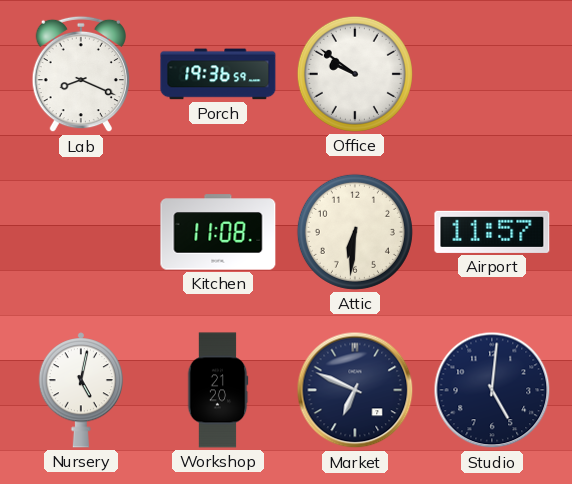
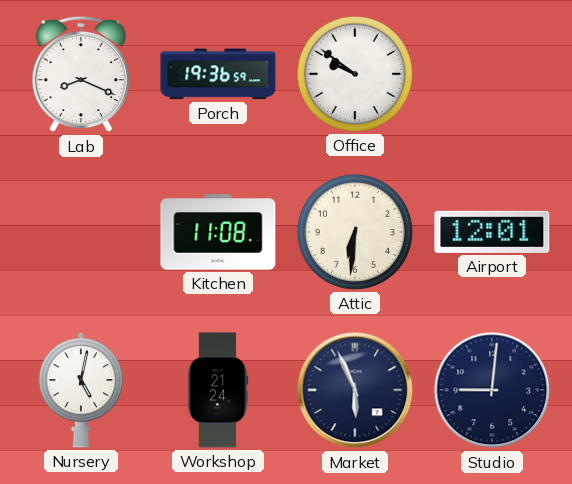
Airport: 11:57 -> 12:01 (492, 232)
Workshop: 21:20 -> 21:24 (218, 390)
Market: 6:49 -> 5:56 (355, 390)
Studio: 5:01 -> 9:01 (492, 390)
